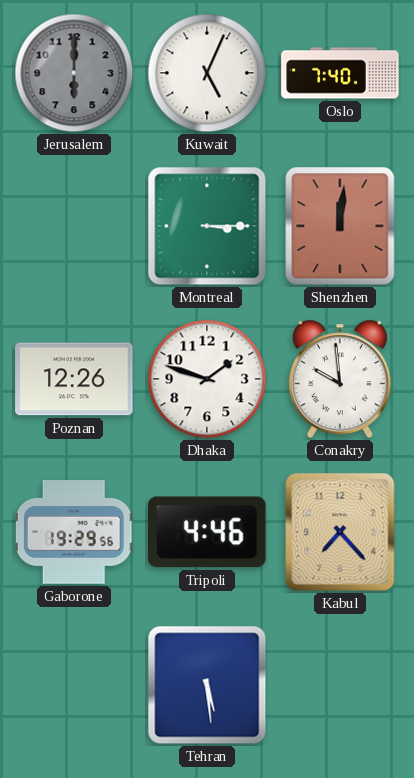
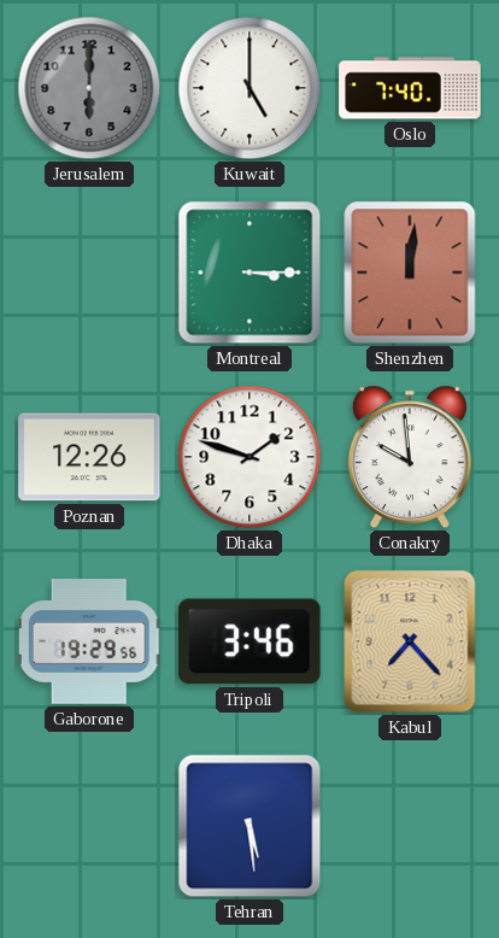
Kuwait: 5:04 -> 5:00 (249, 88)
Tripoli: 4:46 -> 3:46 (249, 641)
